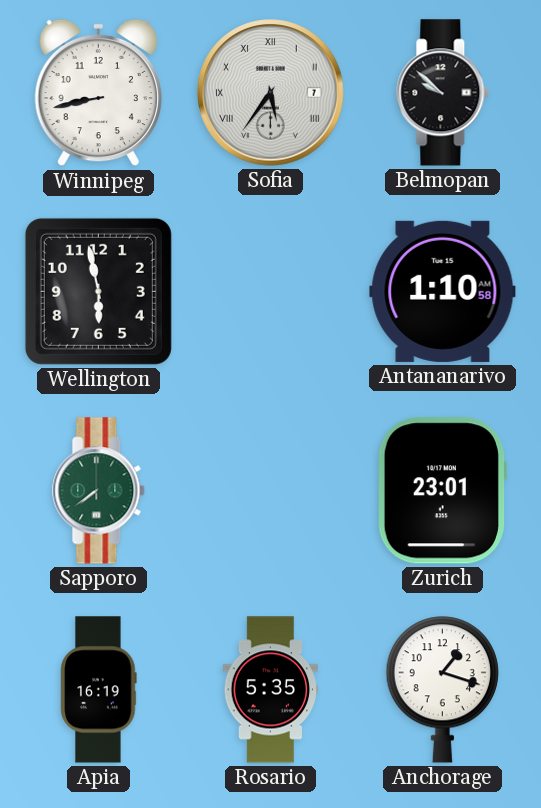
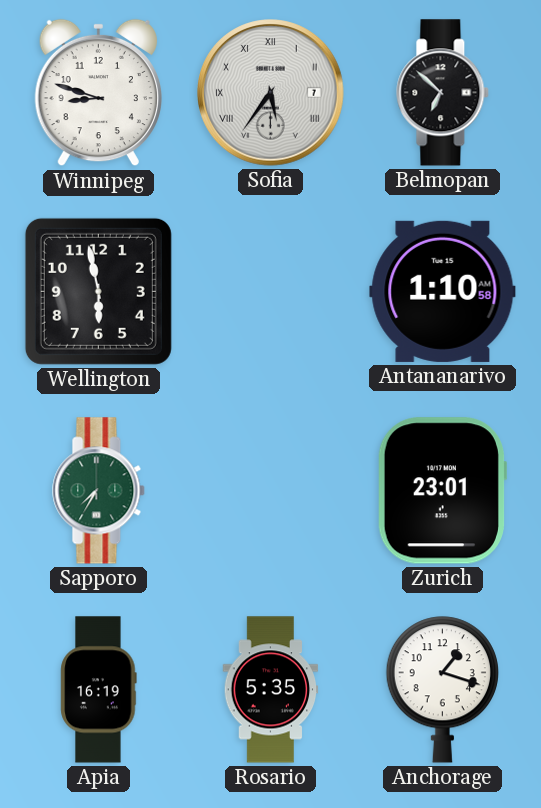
Winnipeg: 8:43 -> 8:48 (98, 93)
Belmopan: 9:52 -> 6:52 (443, 93)
Sapporo: 7:39 -> 7:35 (99, 491)
